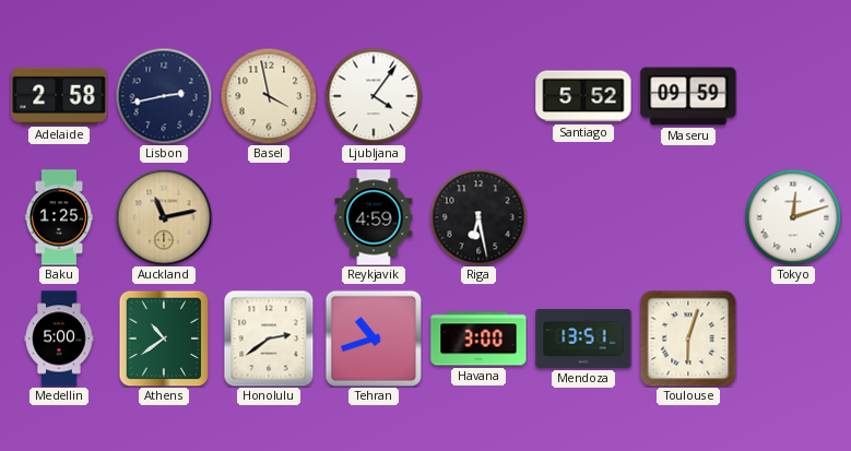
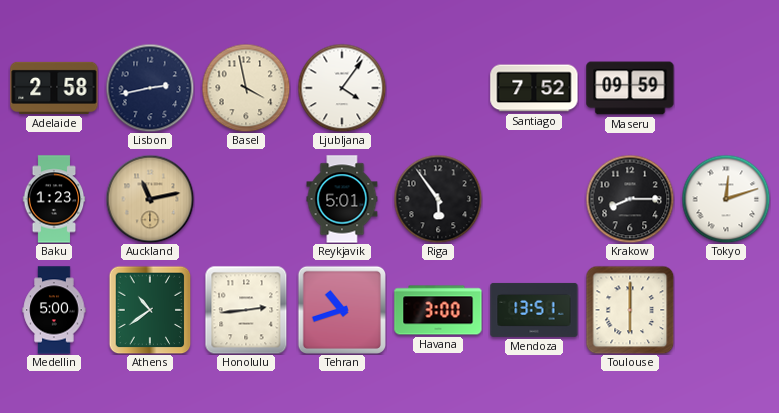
Santiago: 5:52 -> 7:52 (534, 88)
Baku: 1:25 -> 1:23 (54, 199)
Reykjavik: 4:59 -> 5:01 (342, 199)
Riga: 6:28 -> 5:54 (438, 199)
Krakow: none -> 8:15 (630, 199)
Honolulu: 2:39 -> 2:44 (246, 310)
Toulouse: 6:03 -> 6:00 (630, 310)
